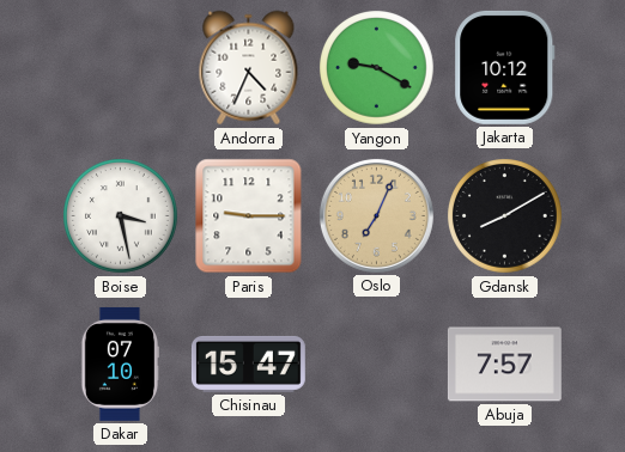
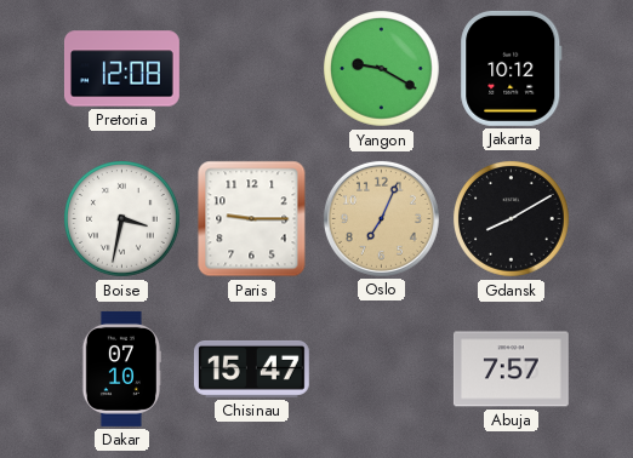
Pretoria: none -> 12:08 (121, 69)
Andorra: 4:34 -> none (249, 68)
Boise: 3:28 -> 3:32 (122, 219)
